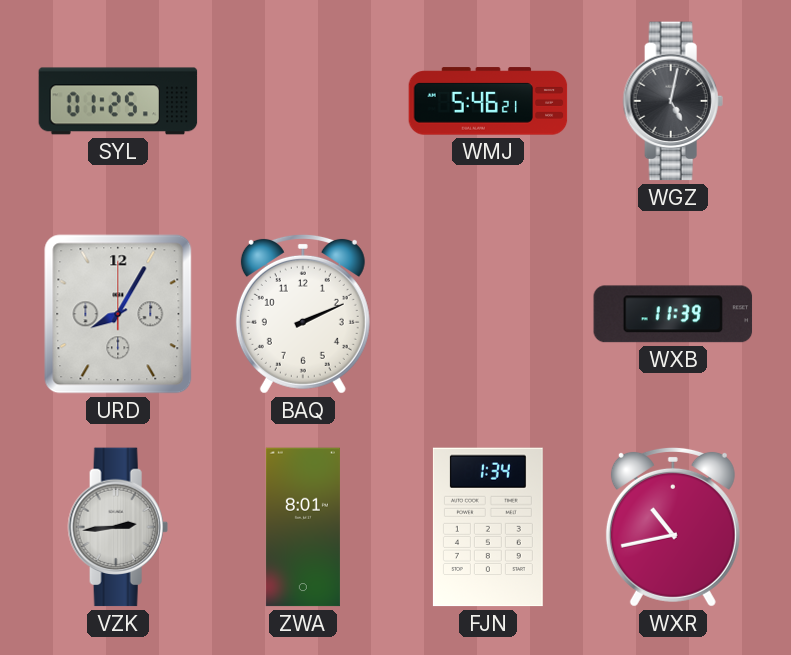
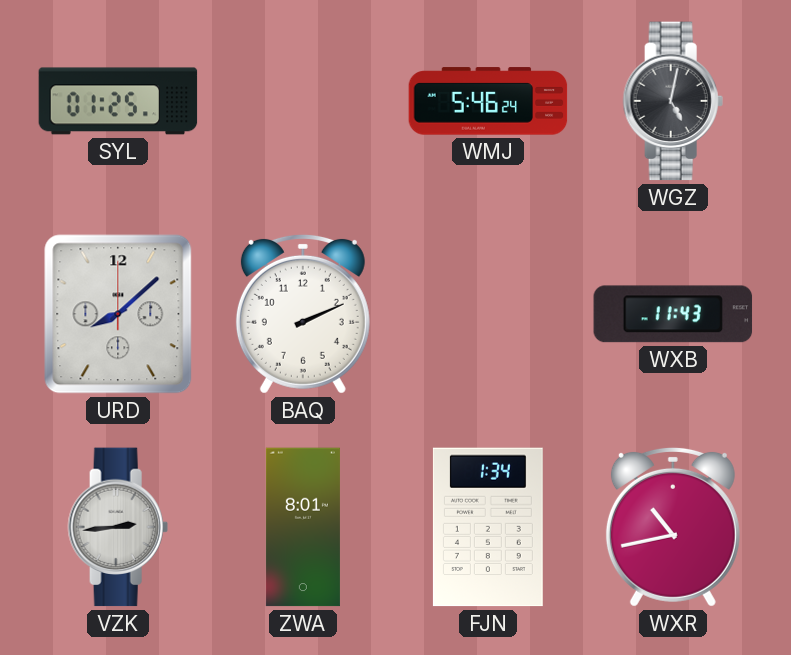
WMJ: 5:46:21 -> 5:46:24 (488, 101)
URD: 8:05 -> 8:08 (118, 314)
WXB: 11:39 -> 11:43 (673, 314)
